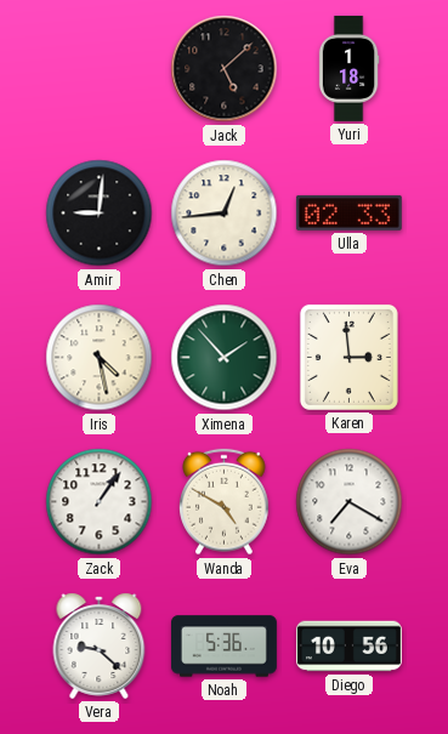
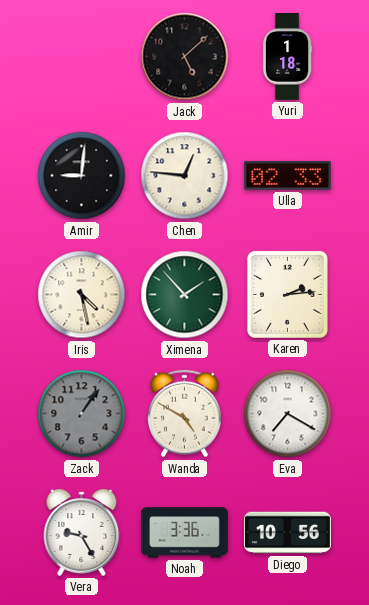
Chen: 12:44 -> 12:46 (185, 176)
Karen: 2:59 -> 2:14 (287, 294)
Zack dial: white -> grey (82, 414)
Vera: 9:22 -> 9:25 (82, 532)
Noah: 5:36 -> 3:36 (184, 533)
